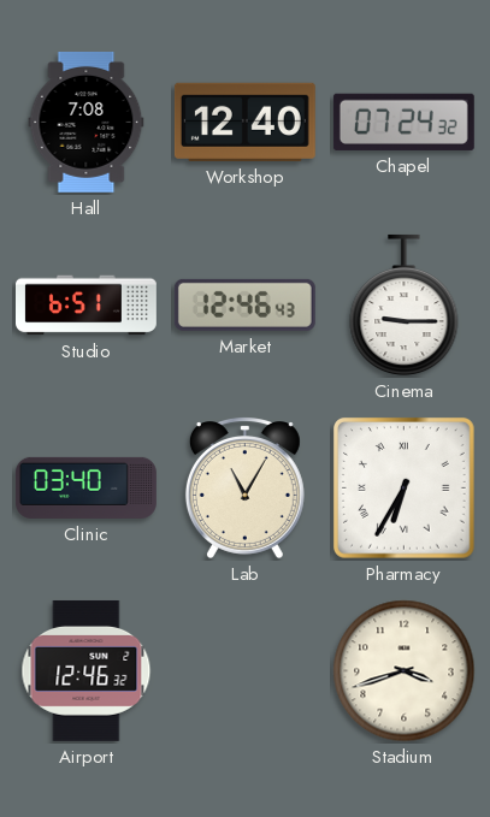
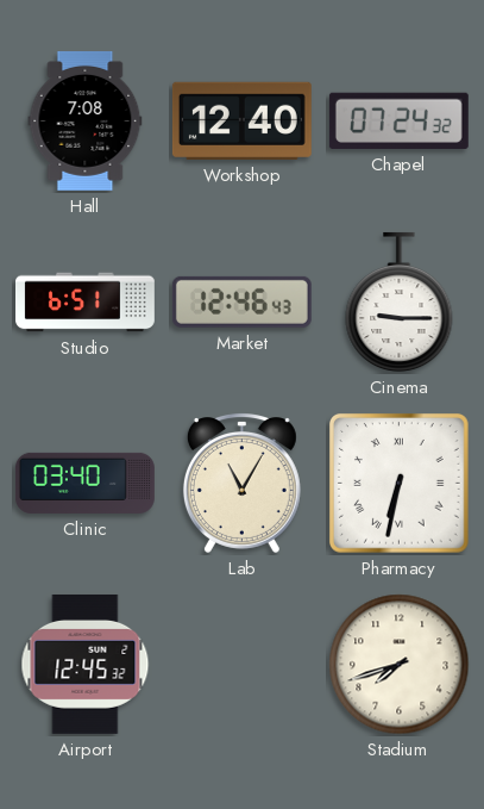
Pharmacy: 6:35 -> 6:32 (400, 484)
Airport: 12:46 -> 12:45 (86, 664)
Stadium: 3:42 -> 7:42 (400, 665)
